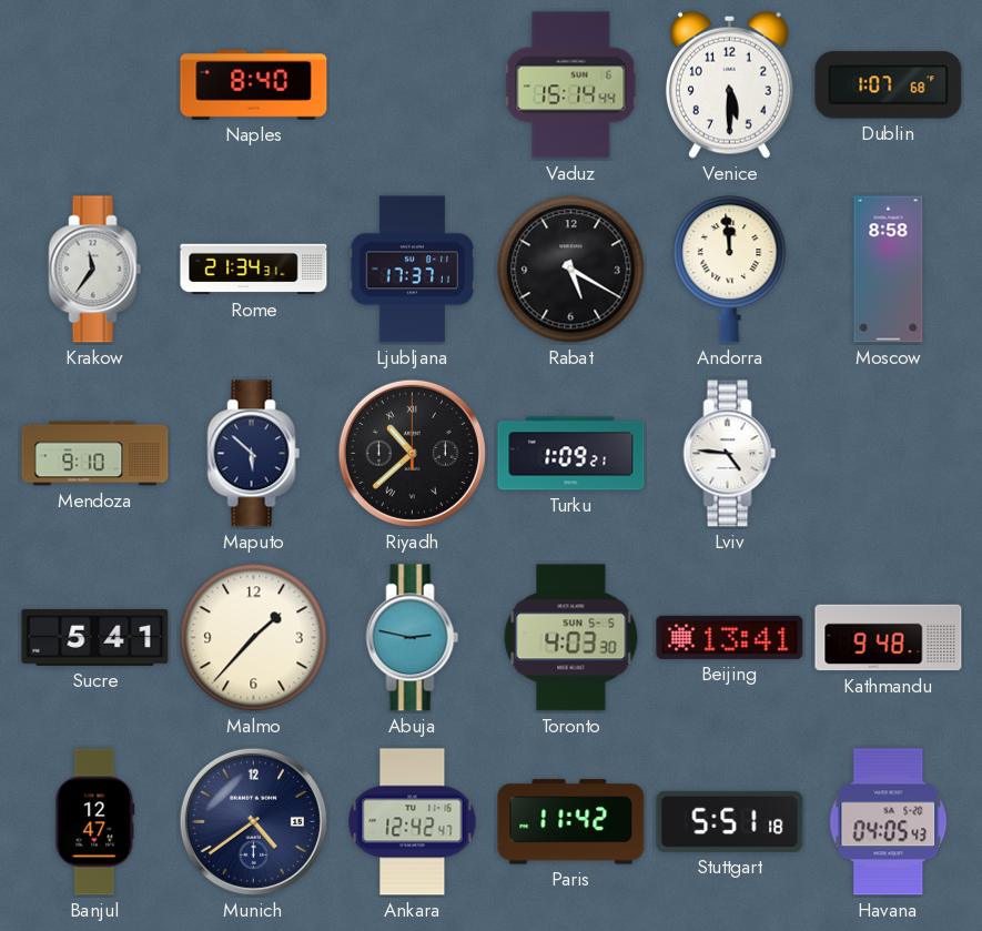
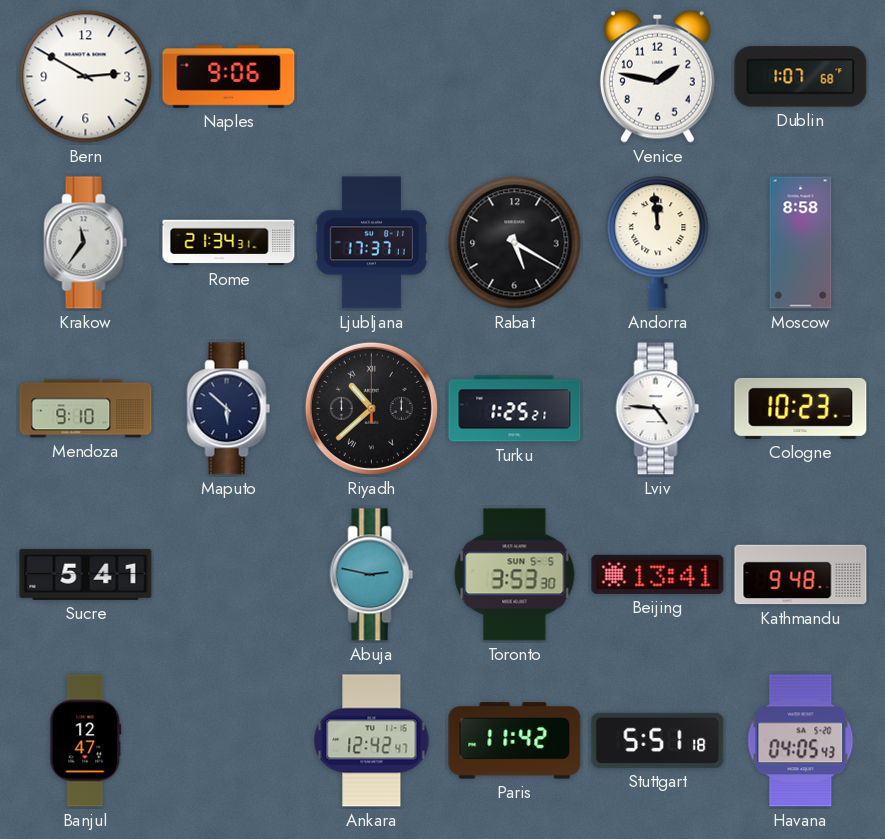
Bern: none -> 2:50 (86, 77)
Naples: 8:40 -> 9:06 (229, 77)
Vaduz: 15:14 -> none (571, 85)
Venice: 5:30 -> 1:47 (657, 76)
Turku: 1:09 -> 1:25 (515, 409)
Cologne: none -> 10:23 (801, 408)
Malmo: 1:37 -> none (254, 638)
Toronto: 4:03 -> 3:53 (515, 575)
Munich: 4:39 -> none (253, 821)
